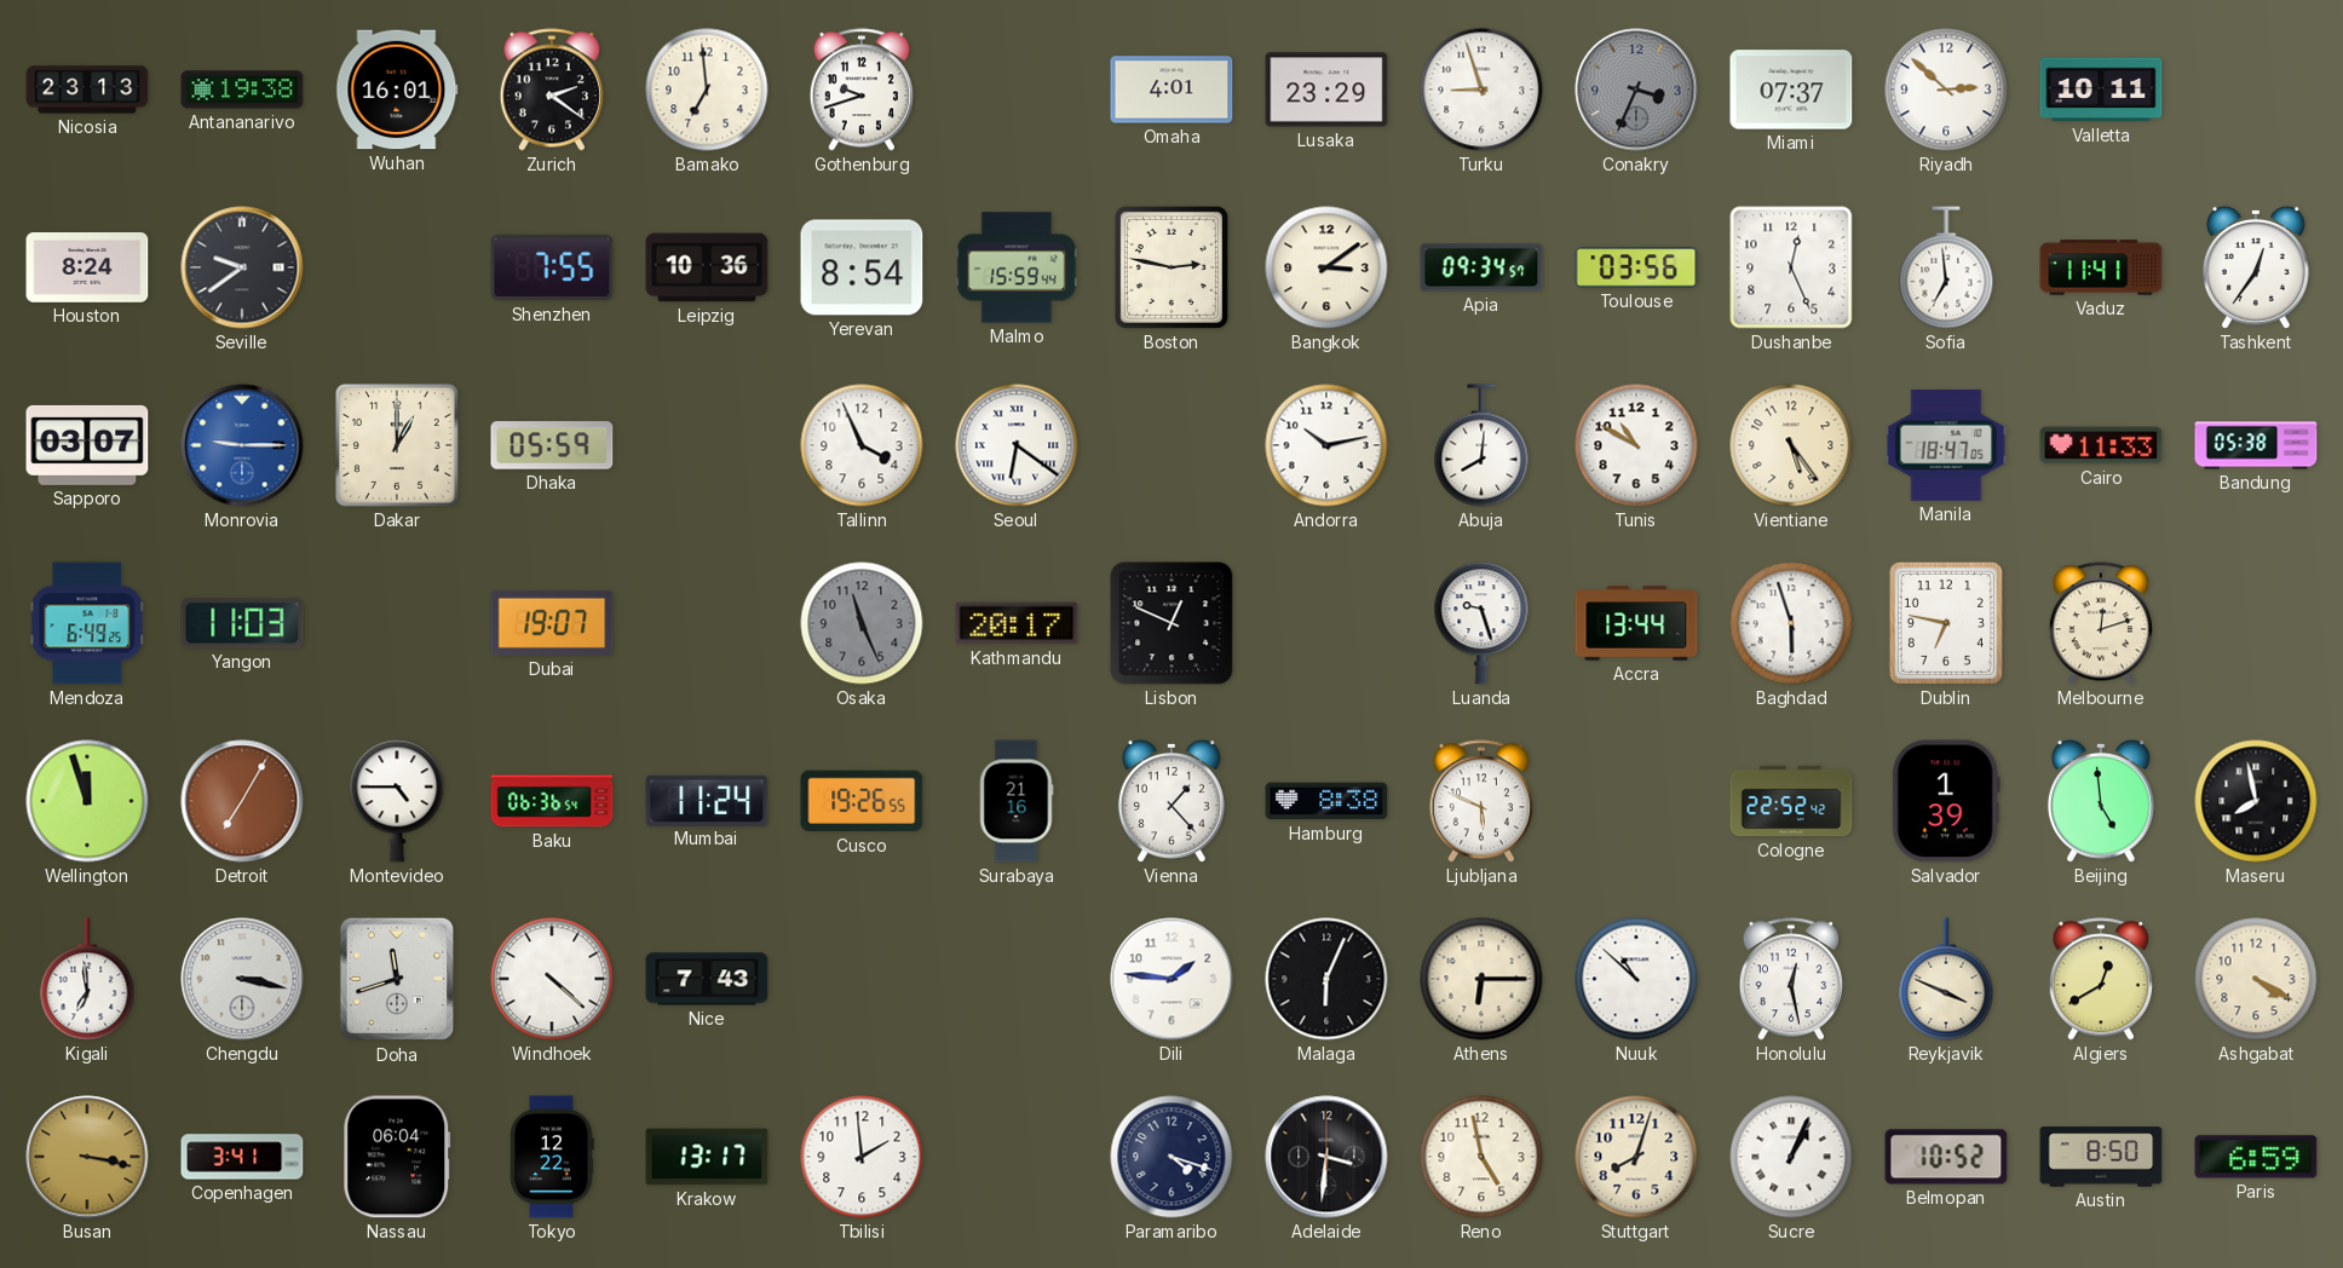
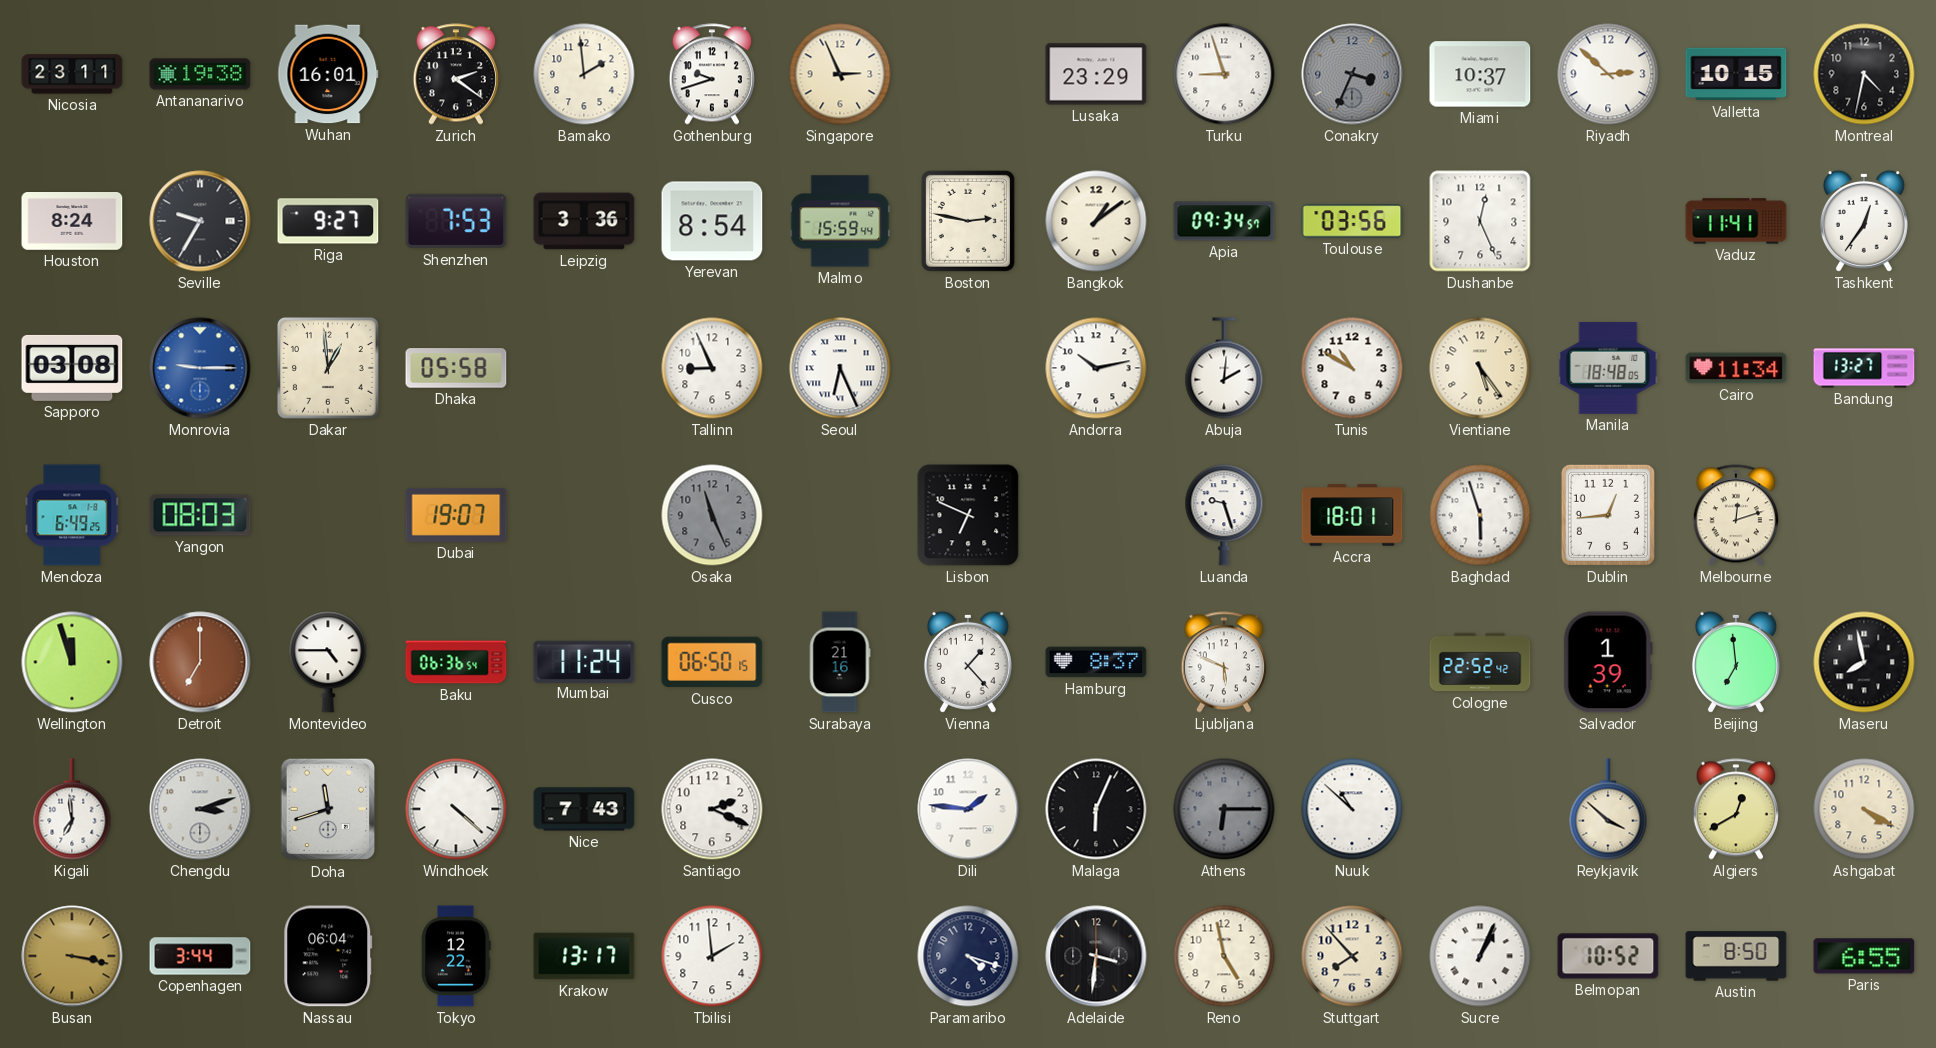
Nicosia: 23:13 -> 23:11 (72, 74)
Bamako: 6:59 -> 1:59 (584, 74)
Singapore: none -> 2:56 (840, 74)
Omaha: 4:01 -> none (1171, 90)
Miami: 07:37 -> 10:37 (1480, 74)
Valletta: 10:11 -> 10:15 (1736, 74)
Montreal: none -> 4:32 (1864, 74)
Seville: 9:39 -> 9:35 (200, 221)
Riga: none -> 9:27 (328, 221)
Shenzhen: 7:55 -> 7:53 (456, 221)
Leipzig: 10:36 -> 3:36 (584, 221)
Bangkok: 3:09 -> 1:09 (1096, 221)
Sofia: 6:59 -> none (1946, 267)
Sapporo: 03:07 -> 03:08 (72, 368)
Dakar: 1:00 -> 12:59 (328, 368)
Dhaka: 05:59 -> 05:58 (456, 368)
Tallinn: 3:56 -> 8:56 (712, 368)
Seoul: 6:21 -> 6:26 (840, 368)
Abuja: 8:01 -> 2:01 (1224, 368)
Manila: 18:47 -> 18:48 (1608, 368)
Cairo: 11:33 -> 11:34 (1736, 368)
Bandung: 05:38 -> 13:27 (1864, 368)
Yangon: 11:03 -> 08:03 (200, 515)
Kathmandu: 20:17 -> none (1017, 623)
Lisbon: 12:49 -> 6:49 (968, 515)
Accra: 13:44 -> 18:01 (1352, 515)
Dublin: 6:47 -> 12:44 (1608, 515)
Detroit: 7:05 -> 7:00 (200, 662)
Cusco: 19:26 -> 06:50 (712, 662)
Hamburg: 8:38 -> 8:37 (1096, 662)
Beijing: 4:59 -> 6:59 (1736, 662)
Chengdu: 3:17 -> 3:12 (200, 809)
Santiago: none -> 2:19 (712, 809)
Athens dial: cream -> grey (1224, 809)
Honolulu: 12:28 -> none (1791, 979)
Reykjavik: 3:49 -> 3:52 (1608, 809)
Copenhagen: 3:41 -> 3:44 (200, 956)
Stuttgart: 8:03 -> 7:53 (1352, 956)
Paris: 6:59 -> 6:55 (1864, 956)
